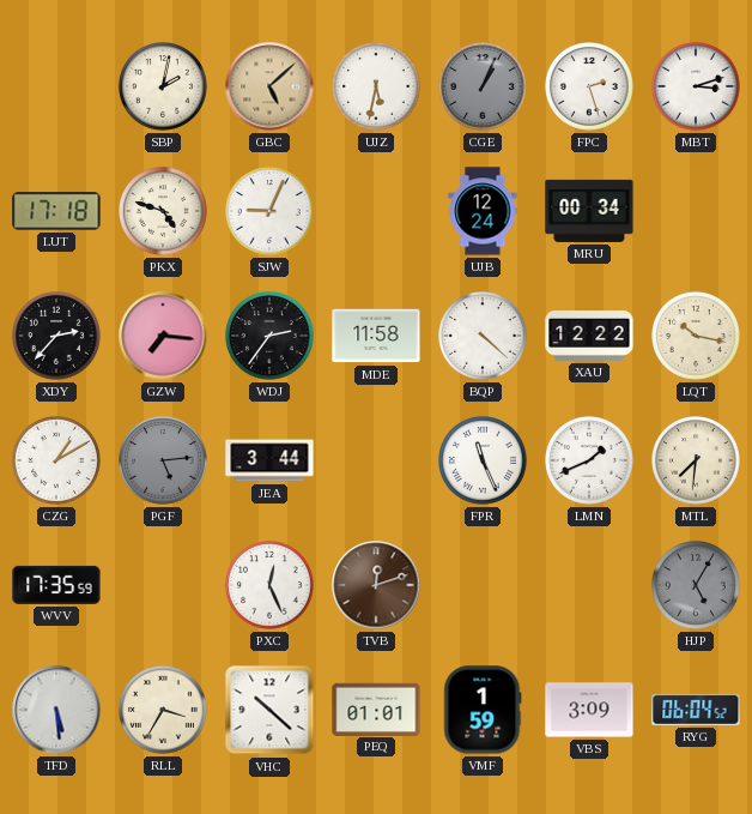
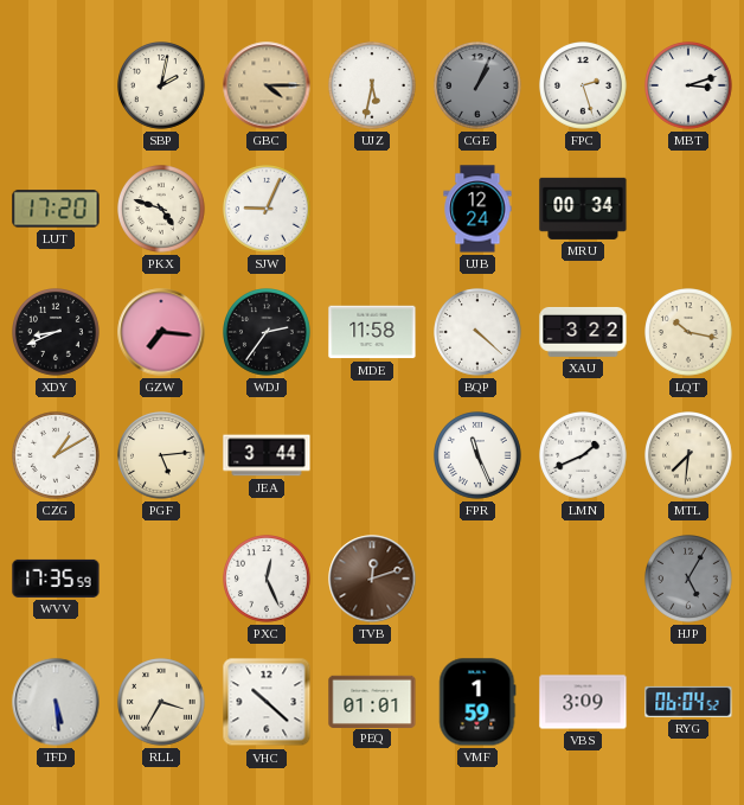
GBC: 5:08 -> 4:15 (267, 85)
LUT: 17:18 -> 17:20 (56, 209)
XDY: 2:37 -> 8:41 (57, 333)
XAU: 12:22 -> 3:22 (583, 332)
PGF dial: grey -> cream (162, 456)
